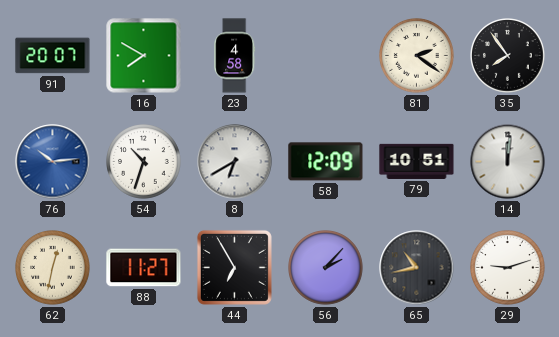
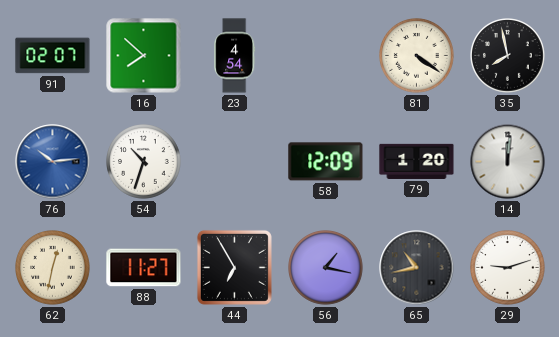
91: 20:07 -> 02:07 (53, 56)
16: 7:50 -> 7:52 (144, 56)
23: 4:58 -> 4:54 (235, 56)
81: 2:21 -> 4:21 (417, 56)
35: 7:54 -> 7:58 (508, 56)
8: 6:40 -> none (235, 162)
79: 10:51 -> 1:20 (417, 161)
56: 2:07 -> 1:17 (326, 268)
